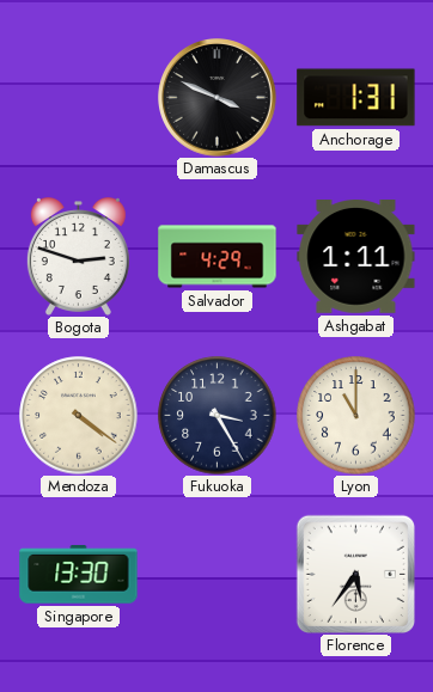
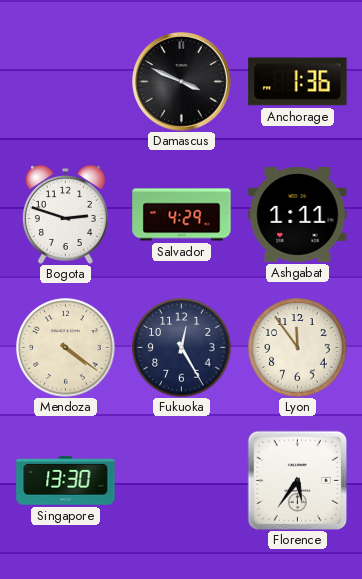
Anchorage: 1:31 -> 1:36 (298, 82)
Fukuoka: 3:25 -> 12:25 (182, 348)
Lyon: 11:00 -> 11:54 (298, 348)
